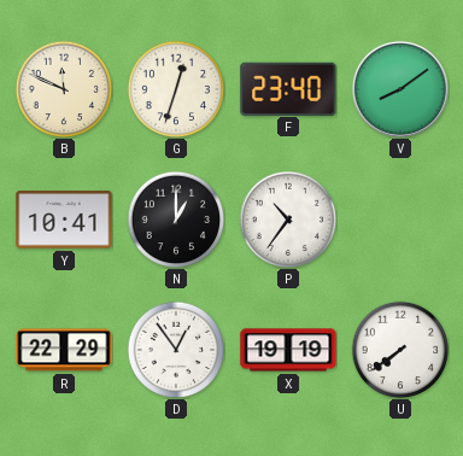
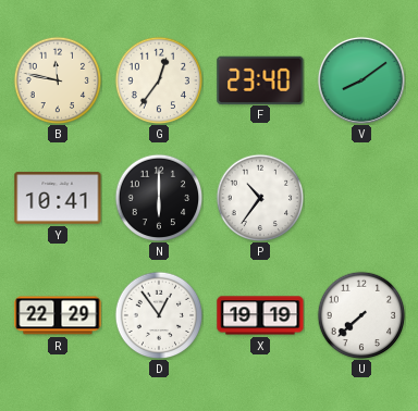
B: 11:49 -> 11:47 (58, 80)
G: 12:33 -> 12:36 (159, 80)
N: 1:00 -> 6:00 (159, 198)
U: 7:39 -> 7:38 (361, 315)
